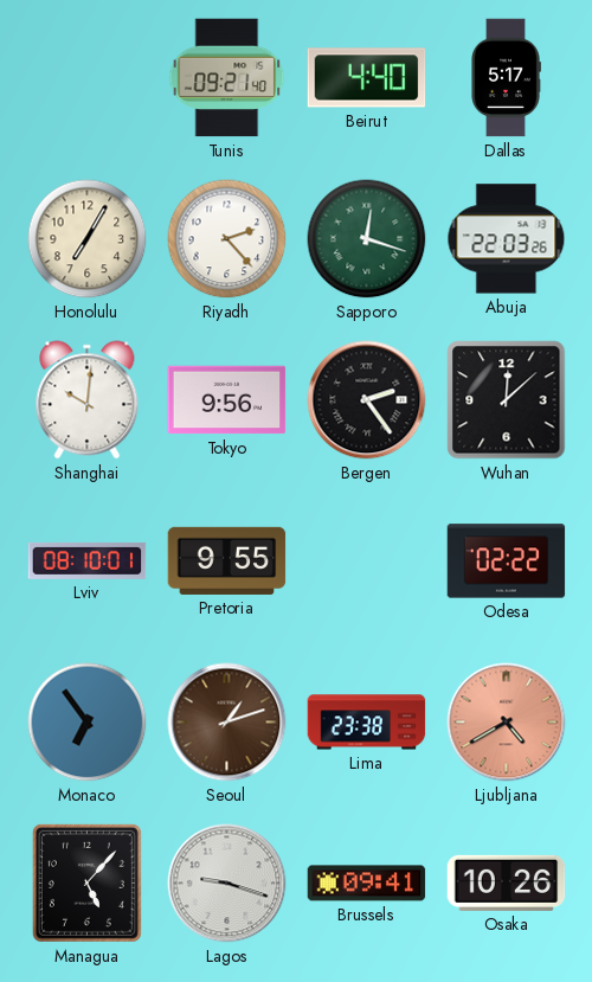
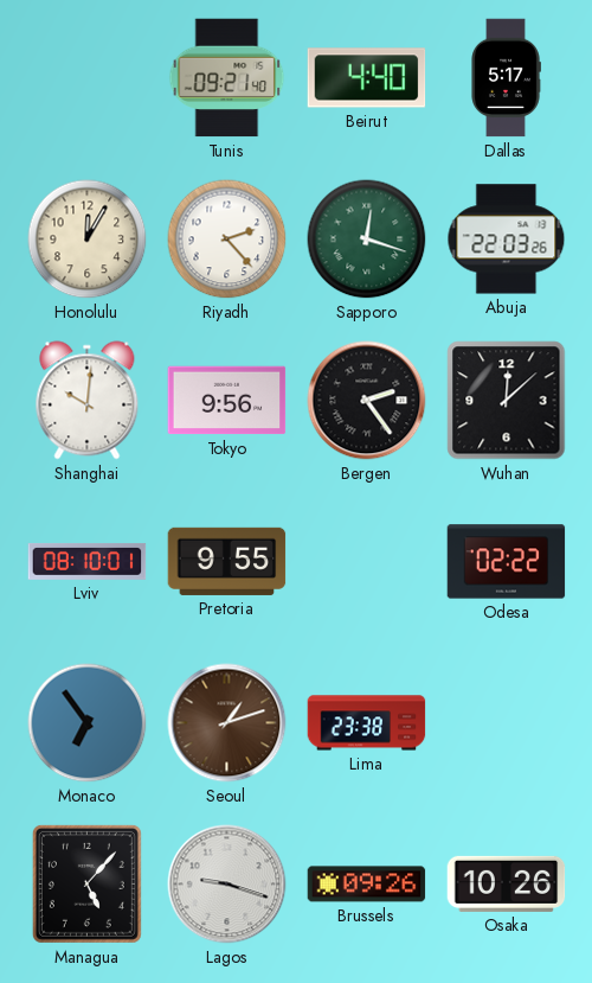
Honolulu: 7:05 -> 12:05 (88, 240)
Ljubljana: 4:40 -> none (507, 723)
Brussels: 09:41 -> 09:26 (367, 885)
